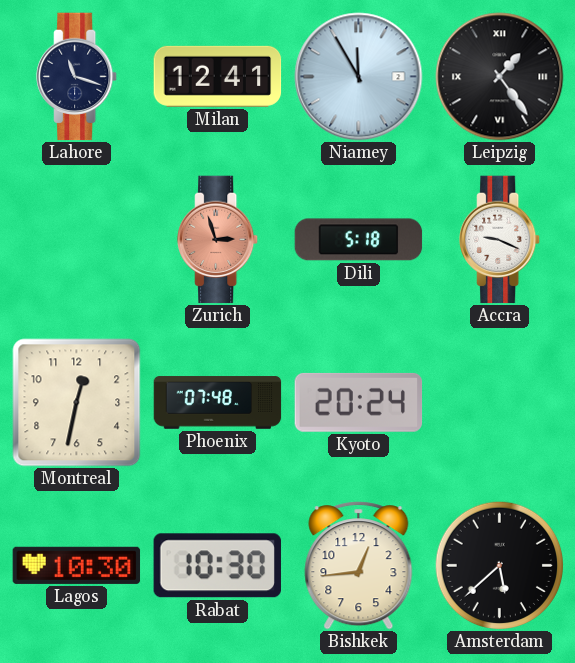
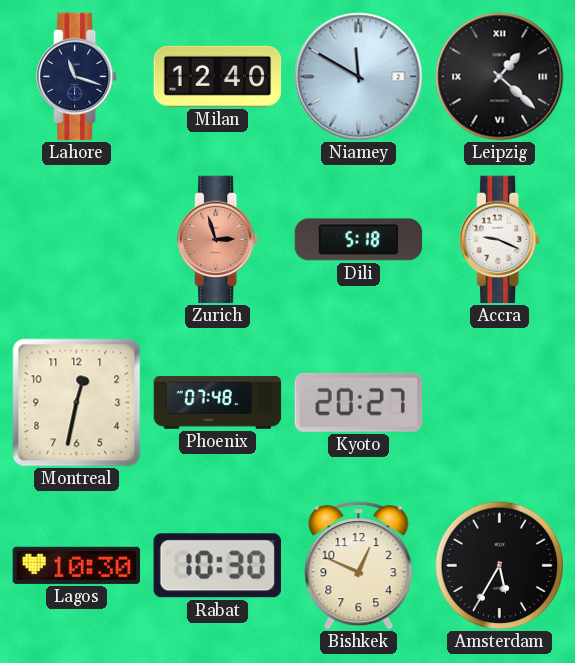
Milan: 12:41 -> 12:40 (218, 76)
Niamey: 11:55 -> 11:50 (359, 77)
Leipzig: 1:24 -> 1:22 (500, 77)
Kyoto: 20:24 -> 20:27 (359, 402)
Bishkek: 12:44 -> 12:49 (359, 566)
Amsterdam: 5:38 -> 5:35 (499, 565)
